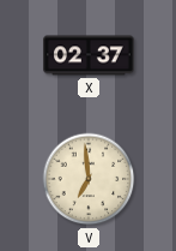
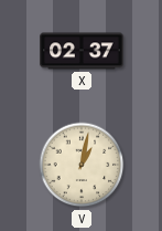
V: 6:59 -> 1:02 (82, 165)
